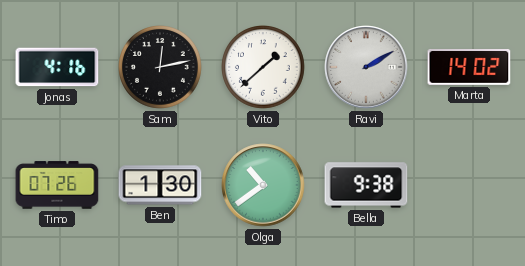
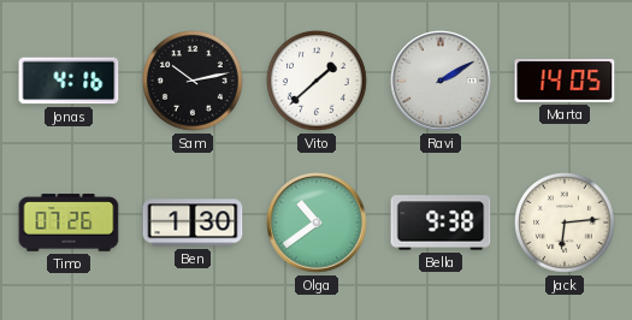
Sam: 12:13 -> 10:13 (194, 82)
Marta: 14:02 -> 14:05 (565, 82)
Jack: none -> 6:14 (566, 224)
